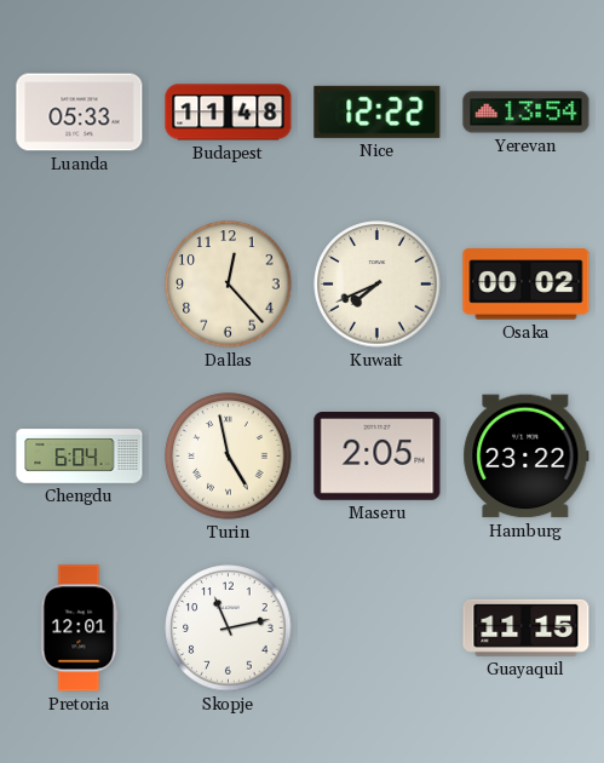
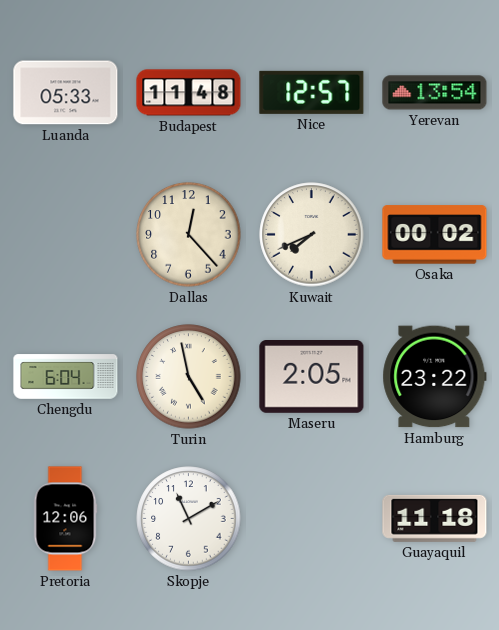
Nice: 12:22 -> 12:57 (312, 92)
Pretoria: 12:01 -> 12:06 (65, 519)
Skopje: 11:13 -> 11:10 (189, 519)
Guayaquil: 11:15 -> 11:18 (435, 518)
